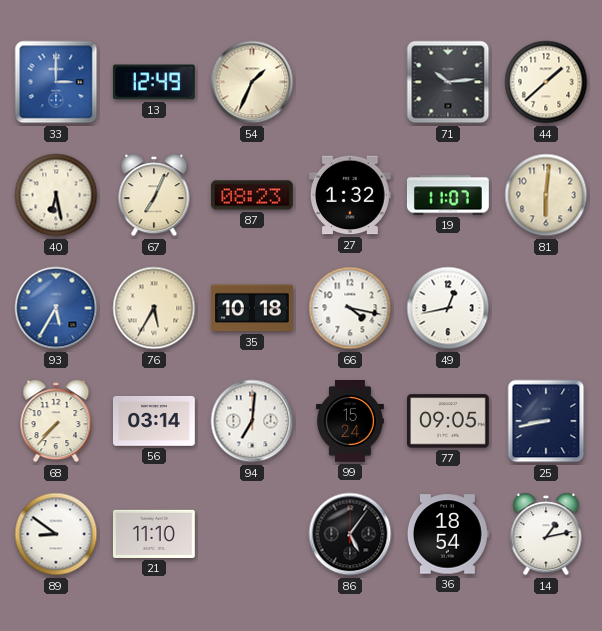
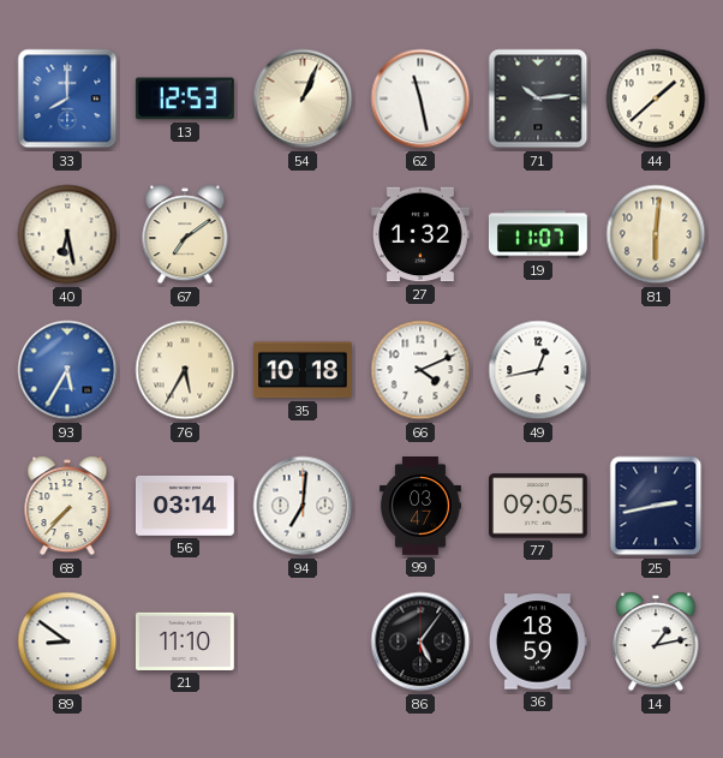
33: 3:00 -> 8:00 (67, 99)
13: 12:49 -> 12:53 (185, 99)
54: 1:34 -> 1:04 (303, 99)
62: none -> 11:28 (420, 99)
67: 7:04 -> 7:09 (185, 234)
87: 08:23 -> none (252, 195)
66: 4:17 -> 4:11 (420, 370)
99: 15:24 -> 03:47 (420, 507)
25: 8:43 -> 2:43 (656, 506)
36: 18:54 -> 18:59 (538, 641)
